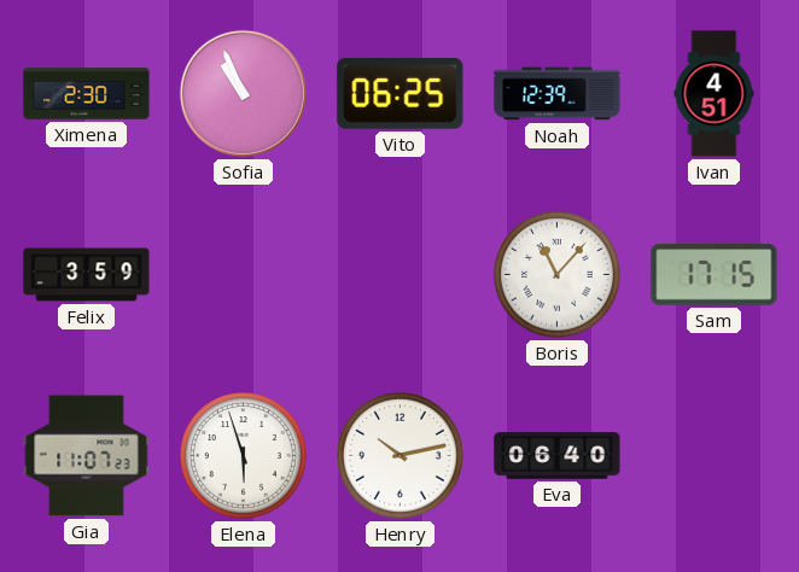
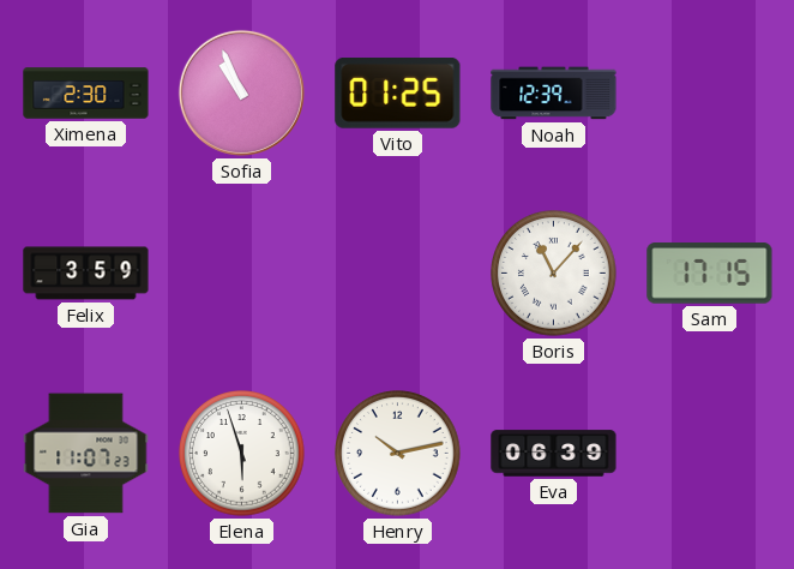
Vito: 06:25 -> 01:25 (398, 94)
Ivan: 4:51 -> none (715, 94)
Eva: 06:40 -> 06:39 (554, 454)
